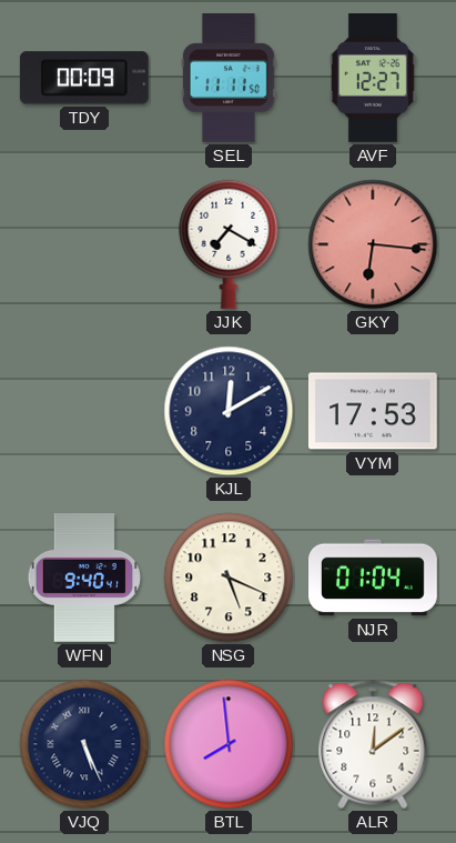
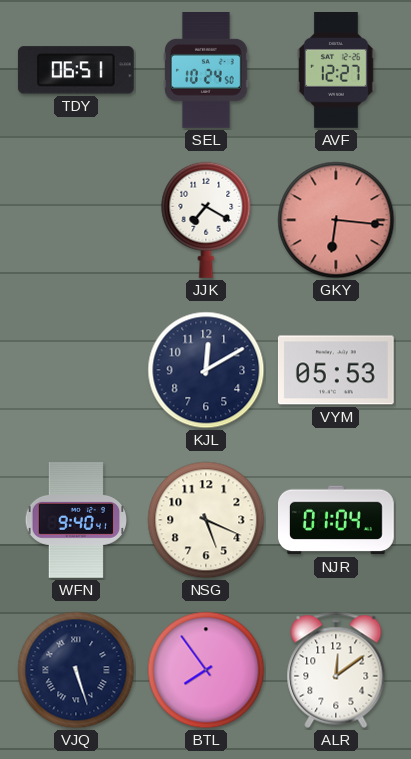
TDY: 00:09 -> 06:51 (76, 70)
SEL: 11:11 -> 10:24 (207, 71)
VYM: 17:53 -> 05:53 (336, 370)
VJQ: 5:26 -> 5:27 (76, 670)
BTL: 7:59 -> 7:54 (206, 670)
